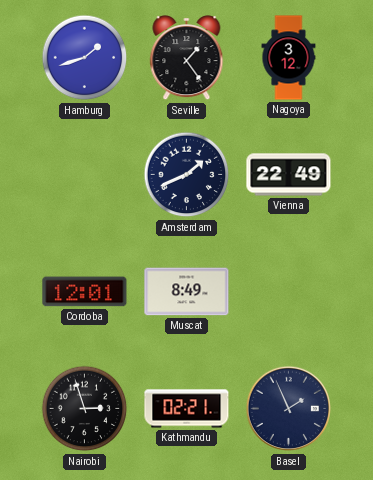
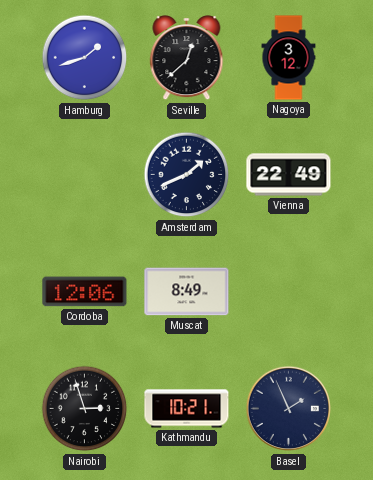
Seville: 1:24 -> 12:38 (187, 59)
Cordoba: 12:01 -> 12:06 (85, 292)
Kathmandu: 02:21 -> 10:21 (187, 409)
